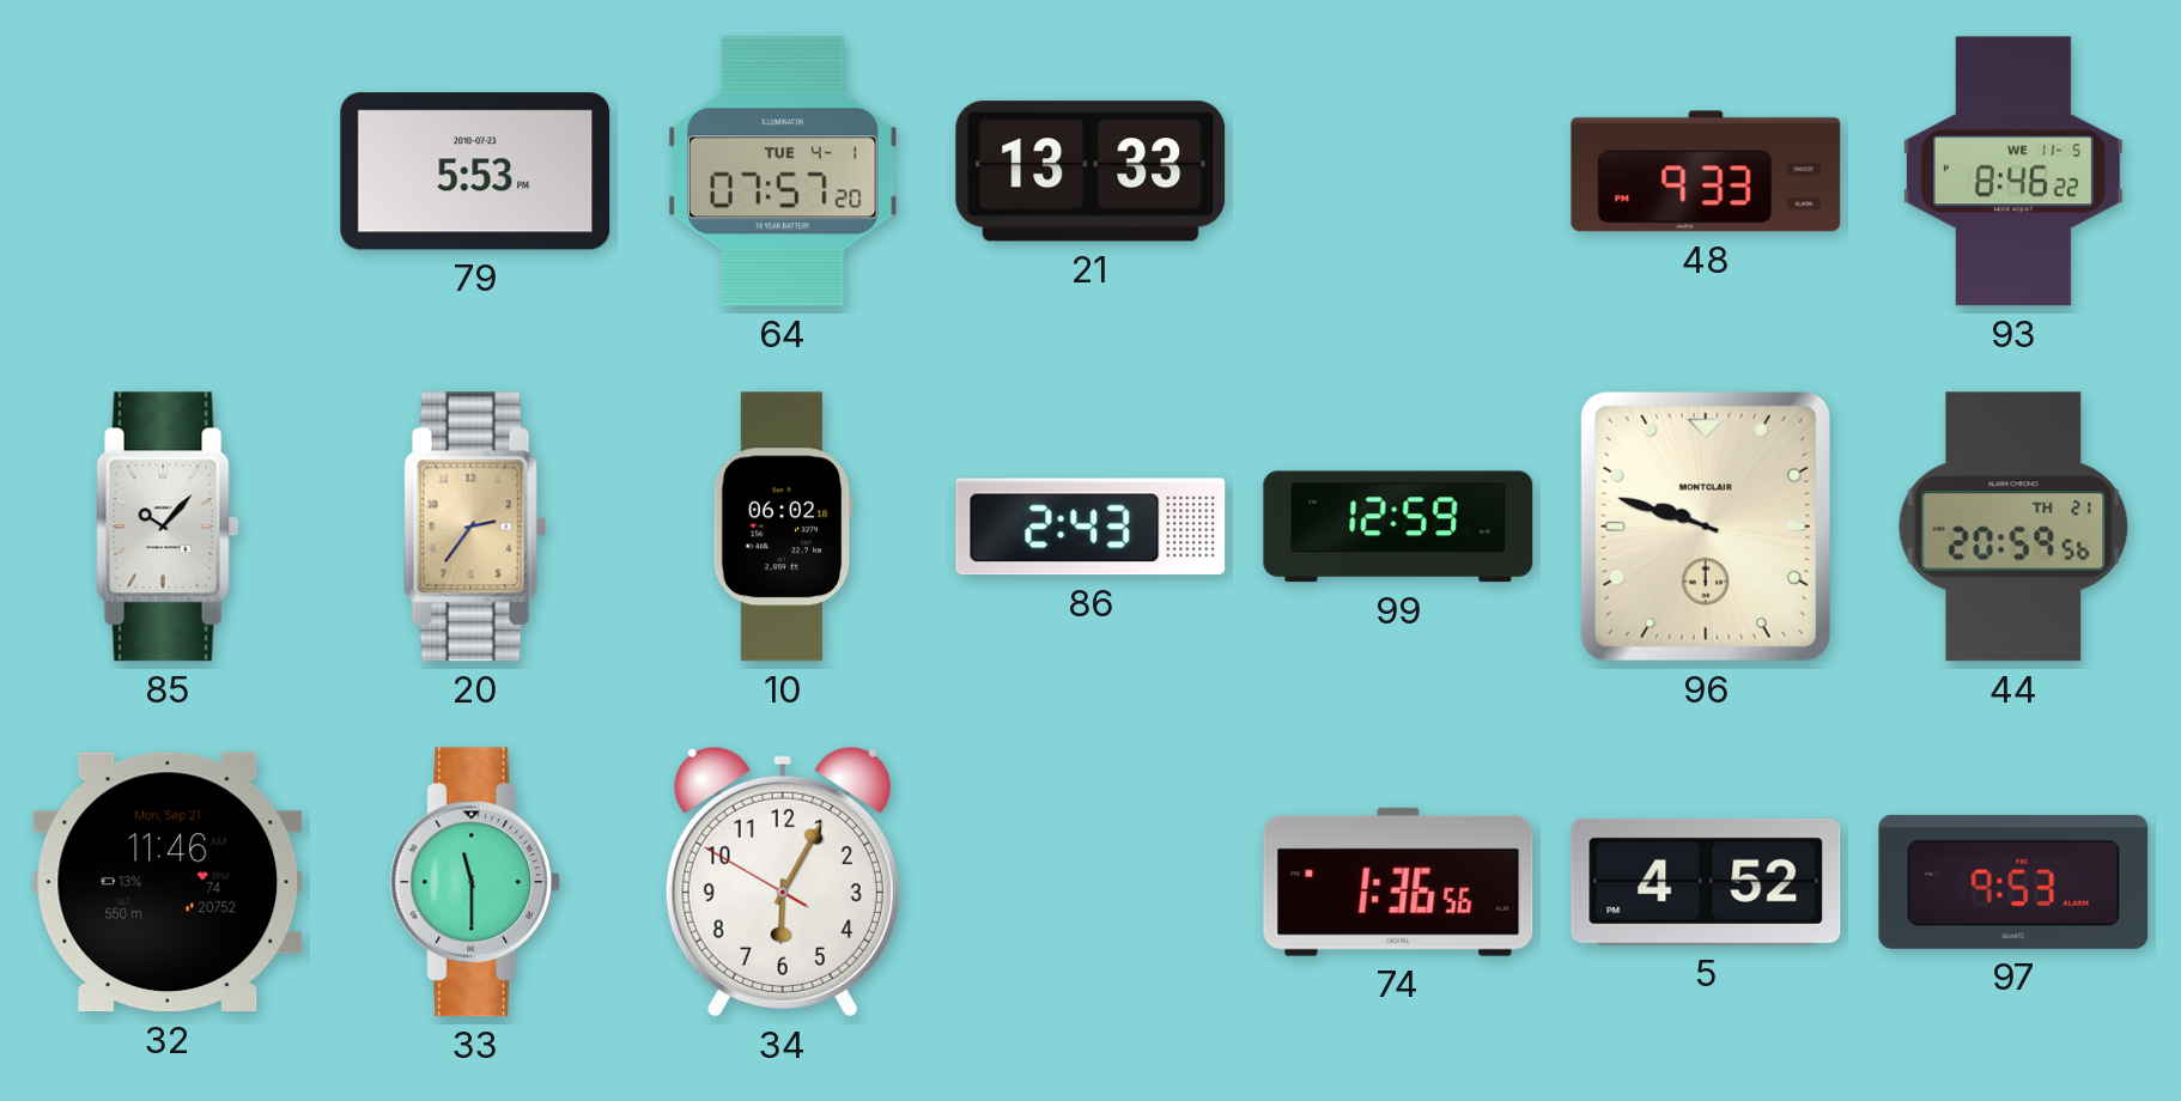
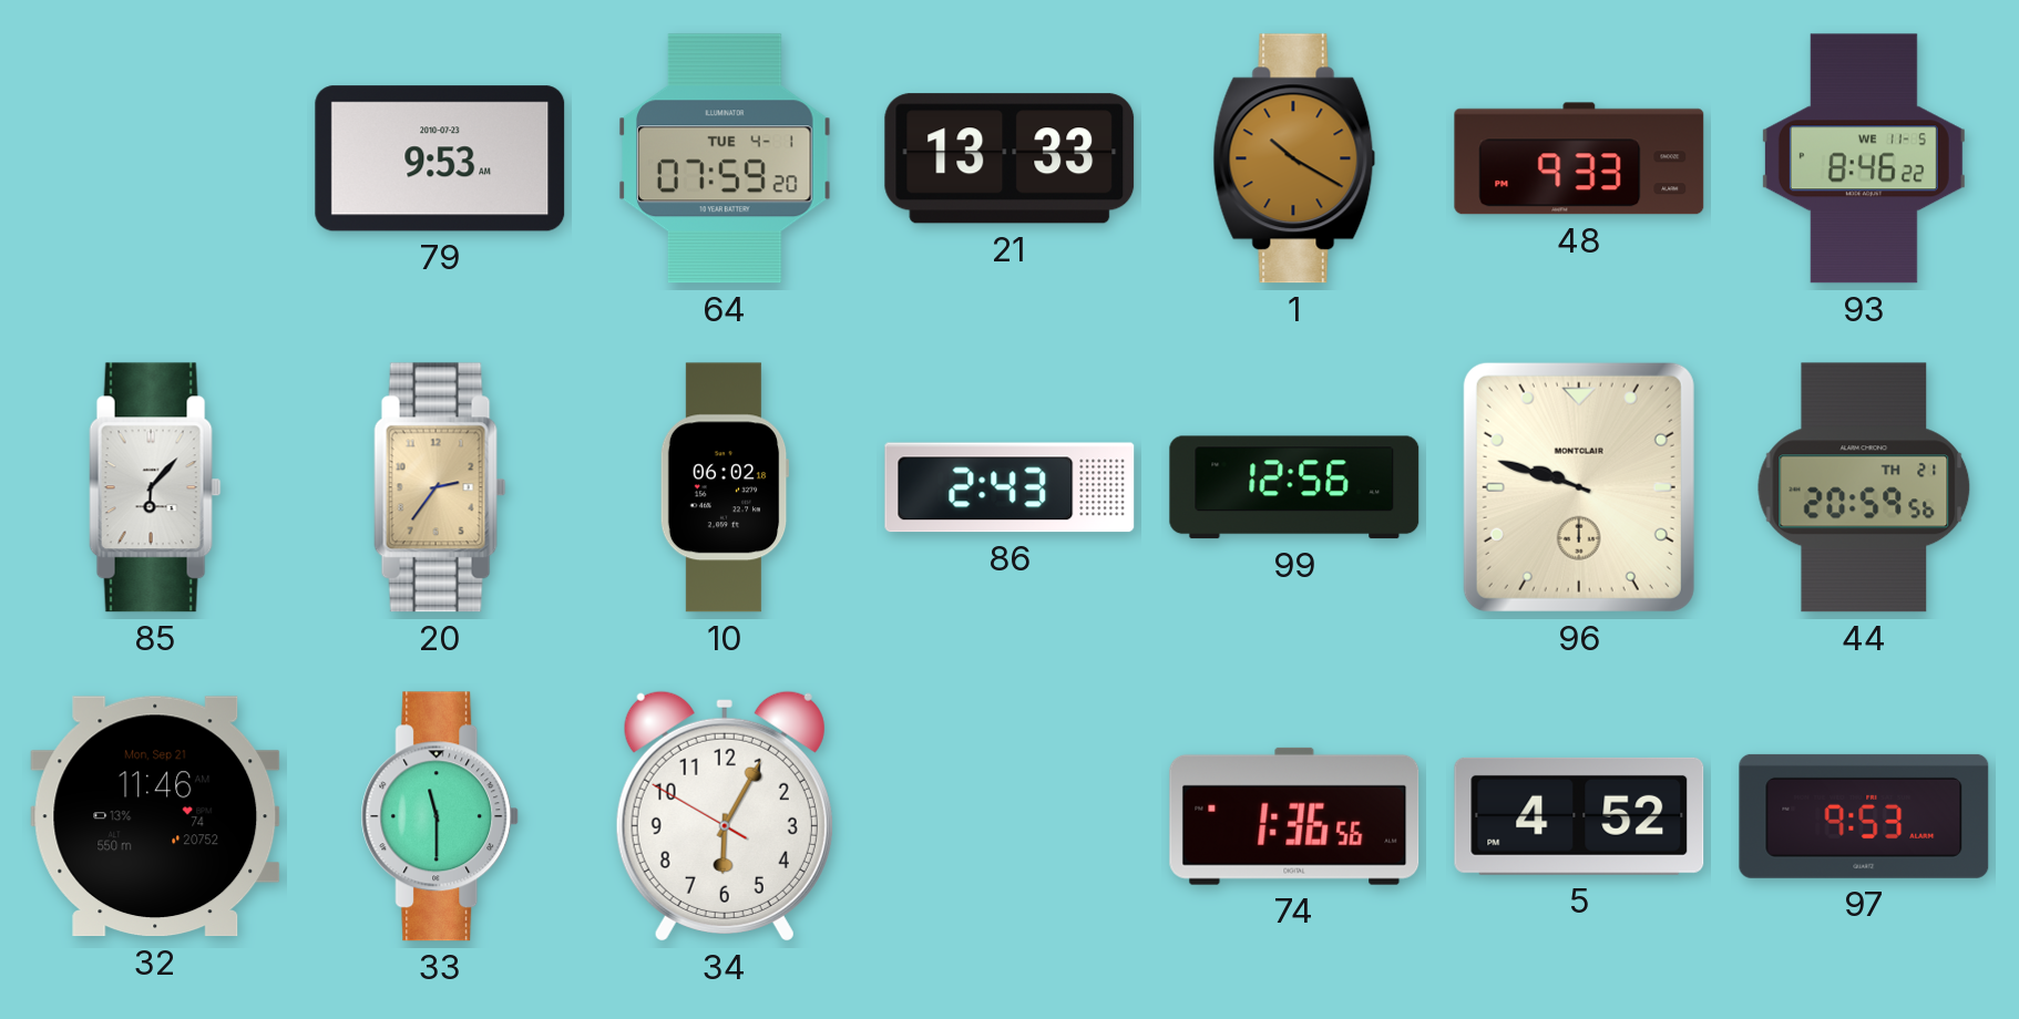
79: 5:53 -> 9:53 (440, 158)
64: 07:57 -> 07:59 (726, 158)
1: none -> 10:20 (1294, 158)
85: 10:07 -> 6:07 (155, 487)
99: 12:59 -> 12:56 (1294, 487)
